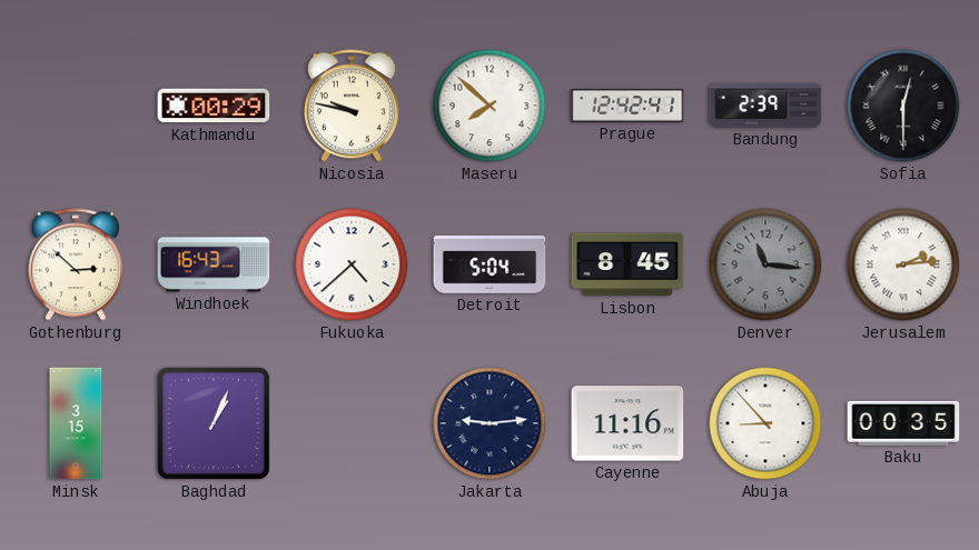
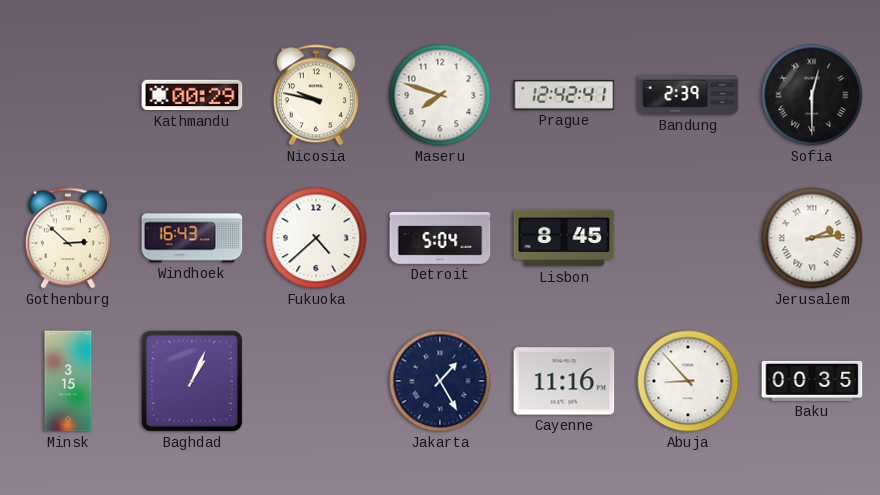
Maseru: 7:52 -> 7:48 (440, 95)
Denver: 11:16 -> none (765, 264)
Jakarta: 9:14 -> 1:25 (440, 381)
